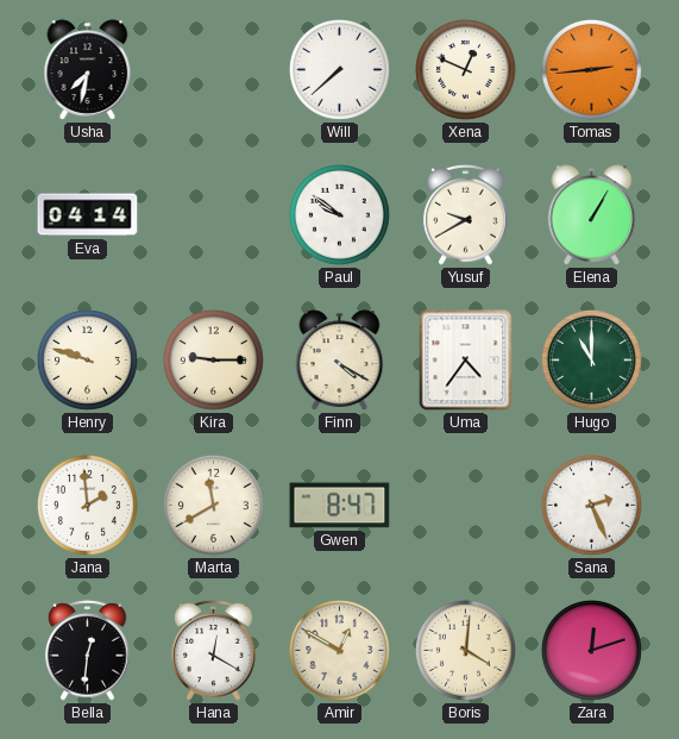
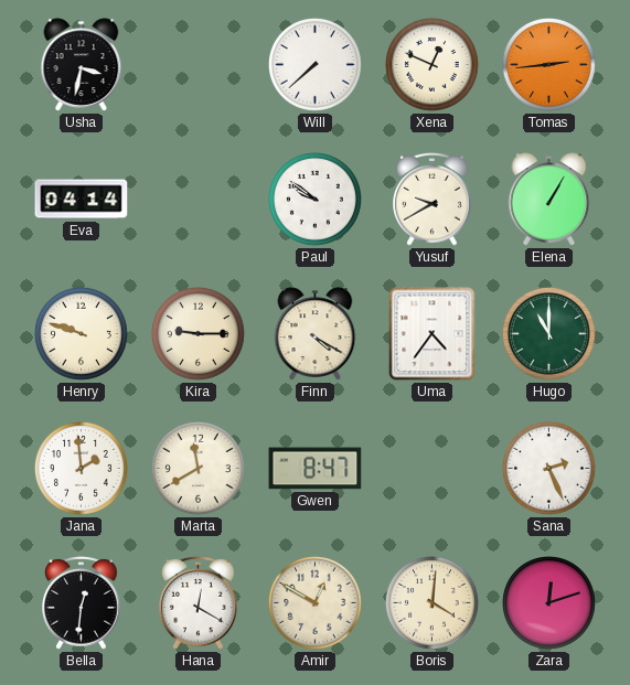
Usha: 7:32 -> 3:32 (82, 65)
